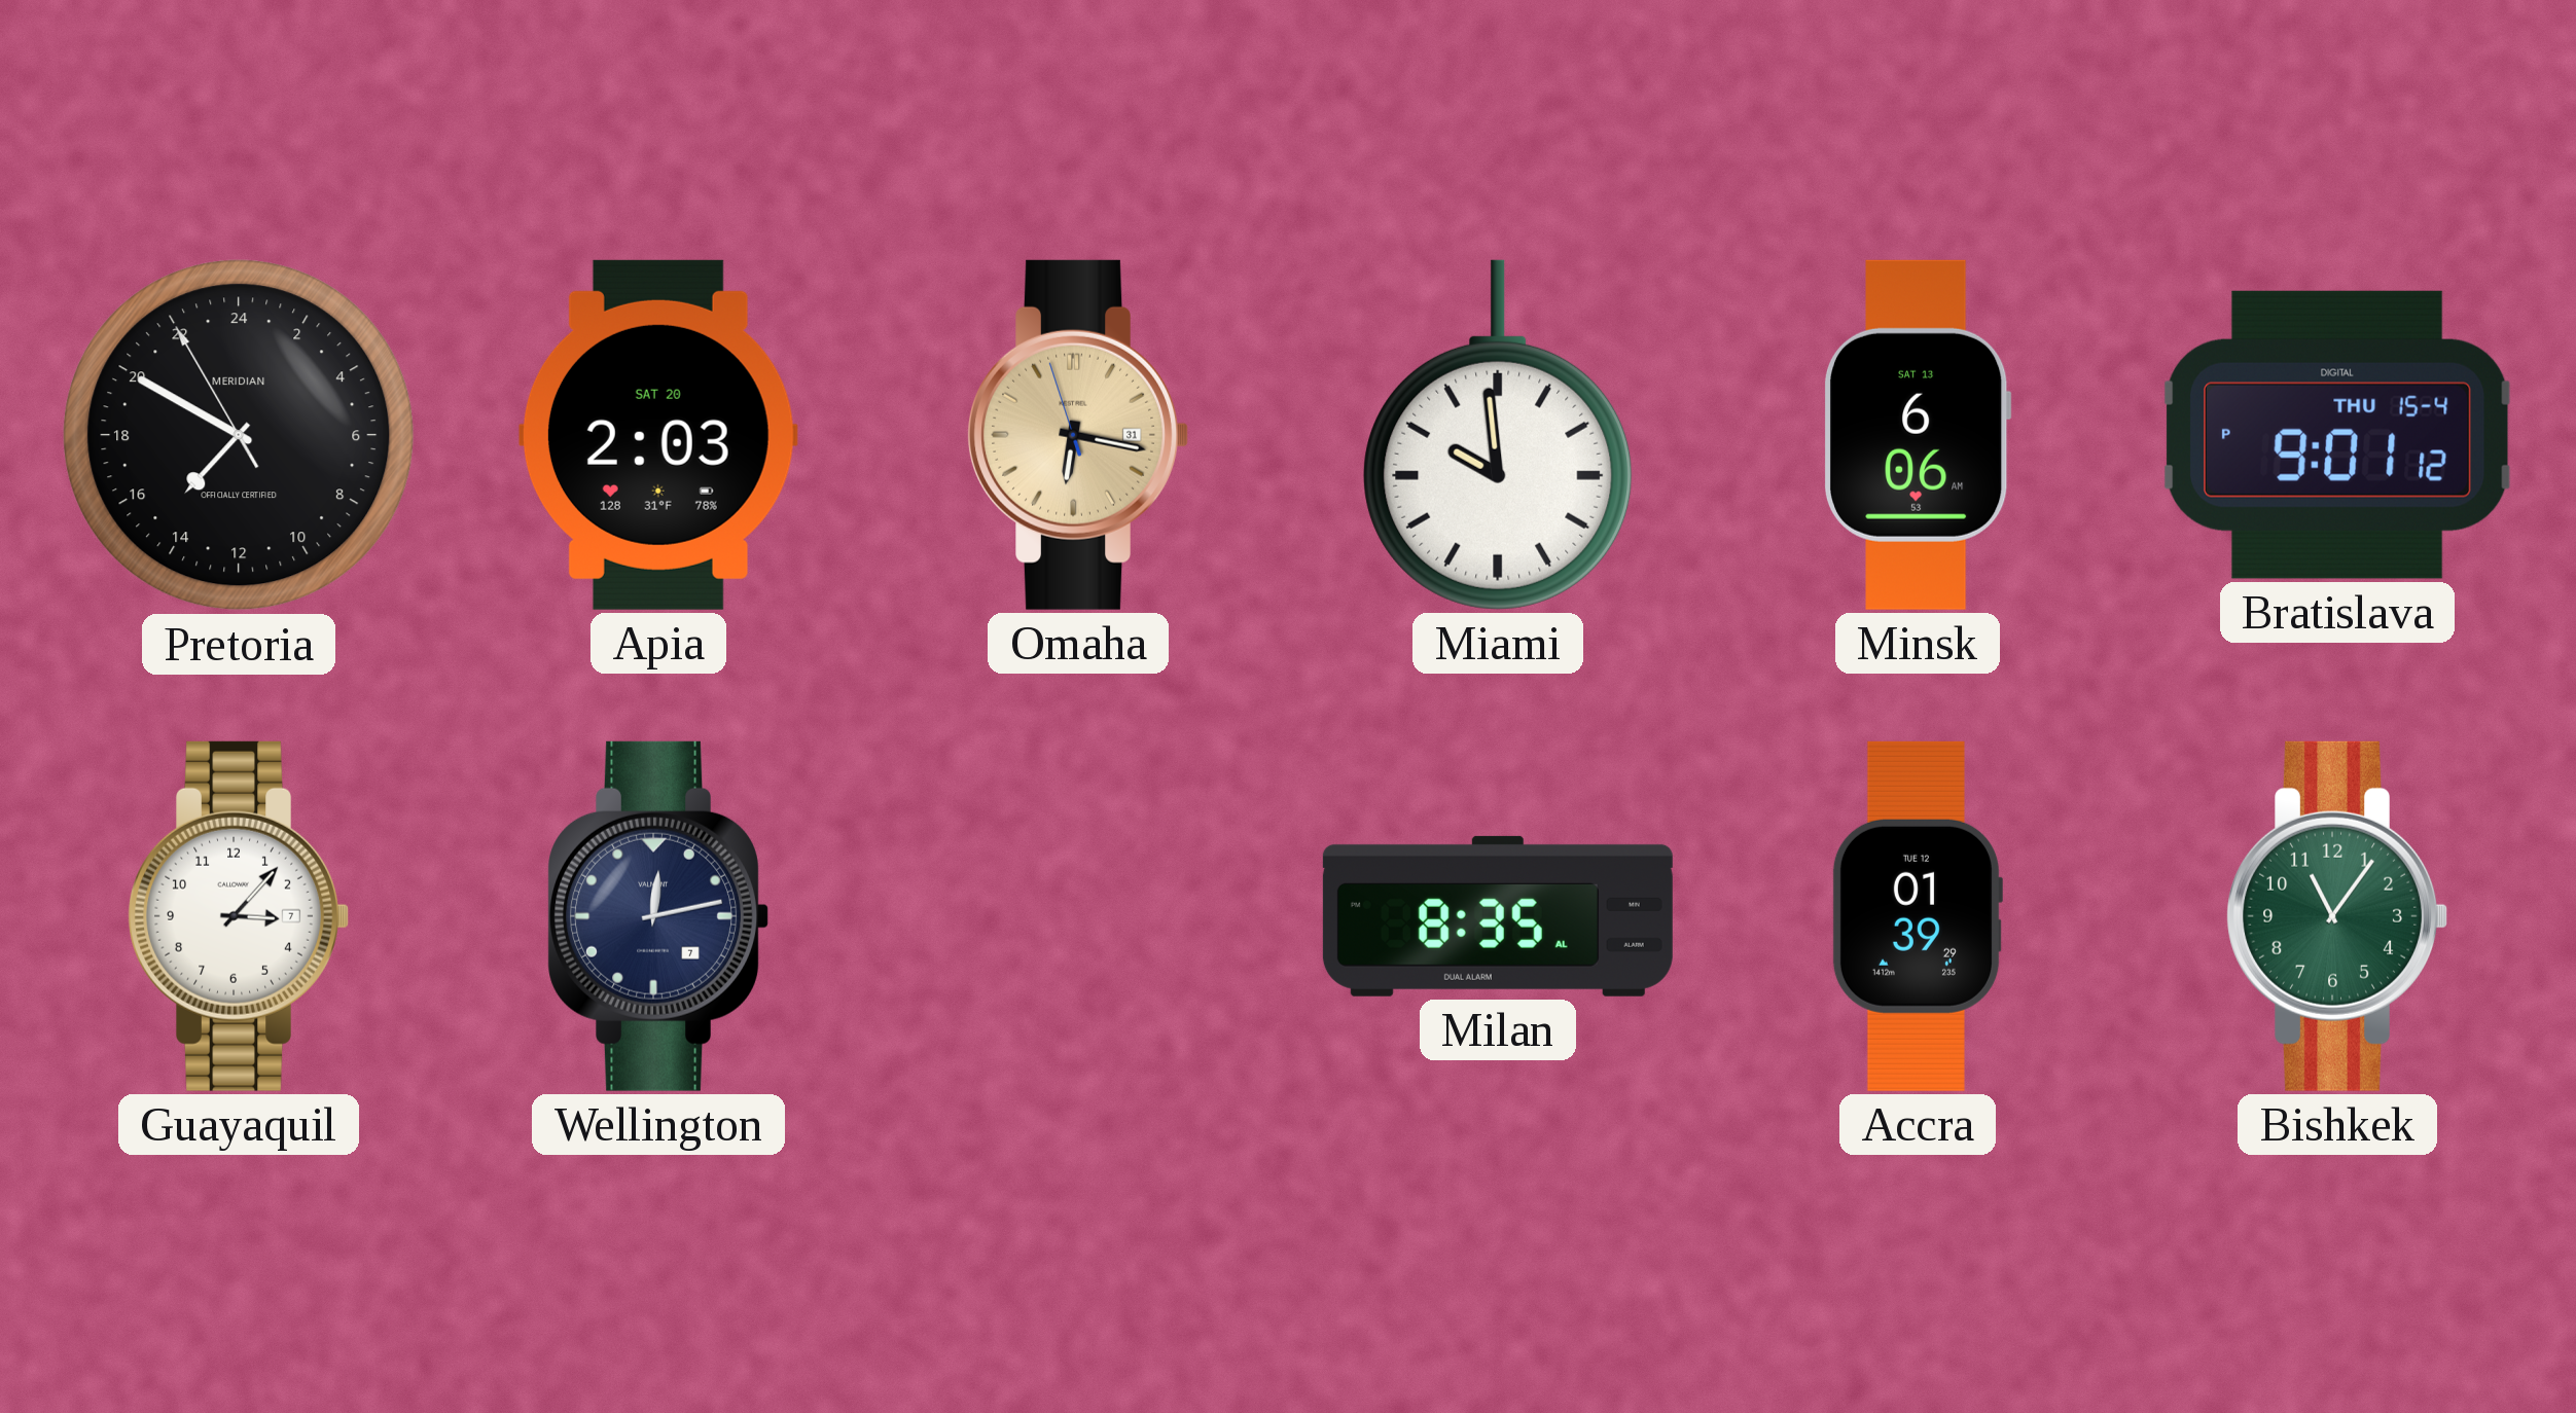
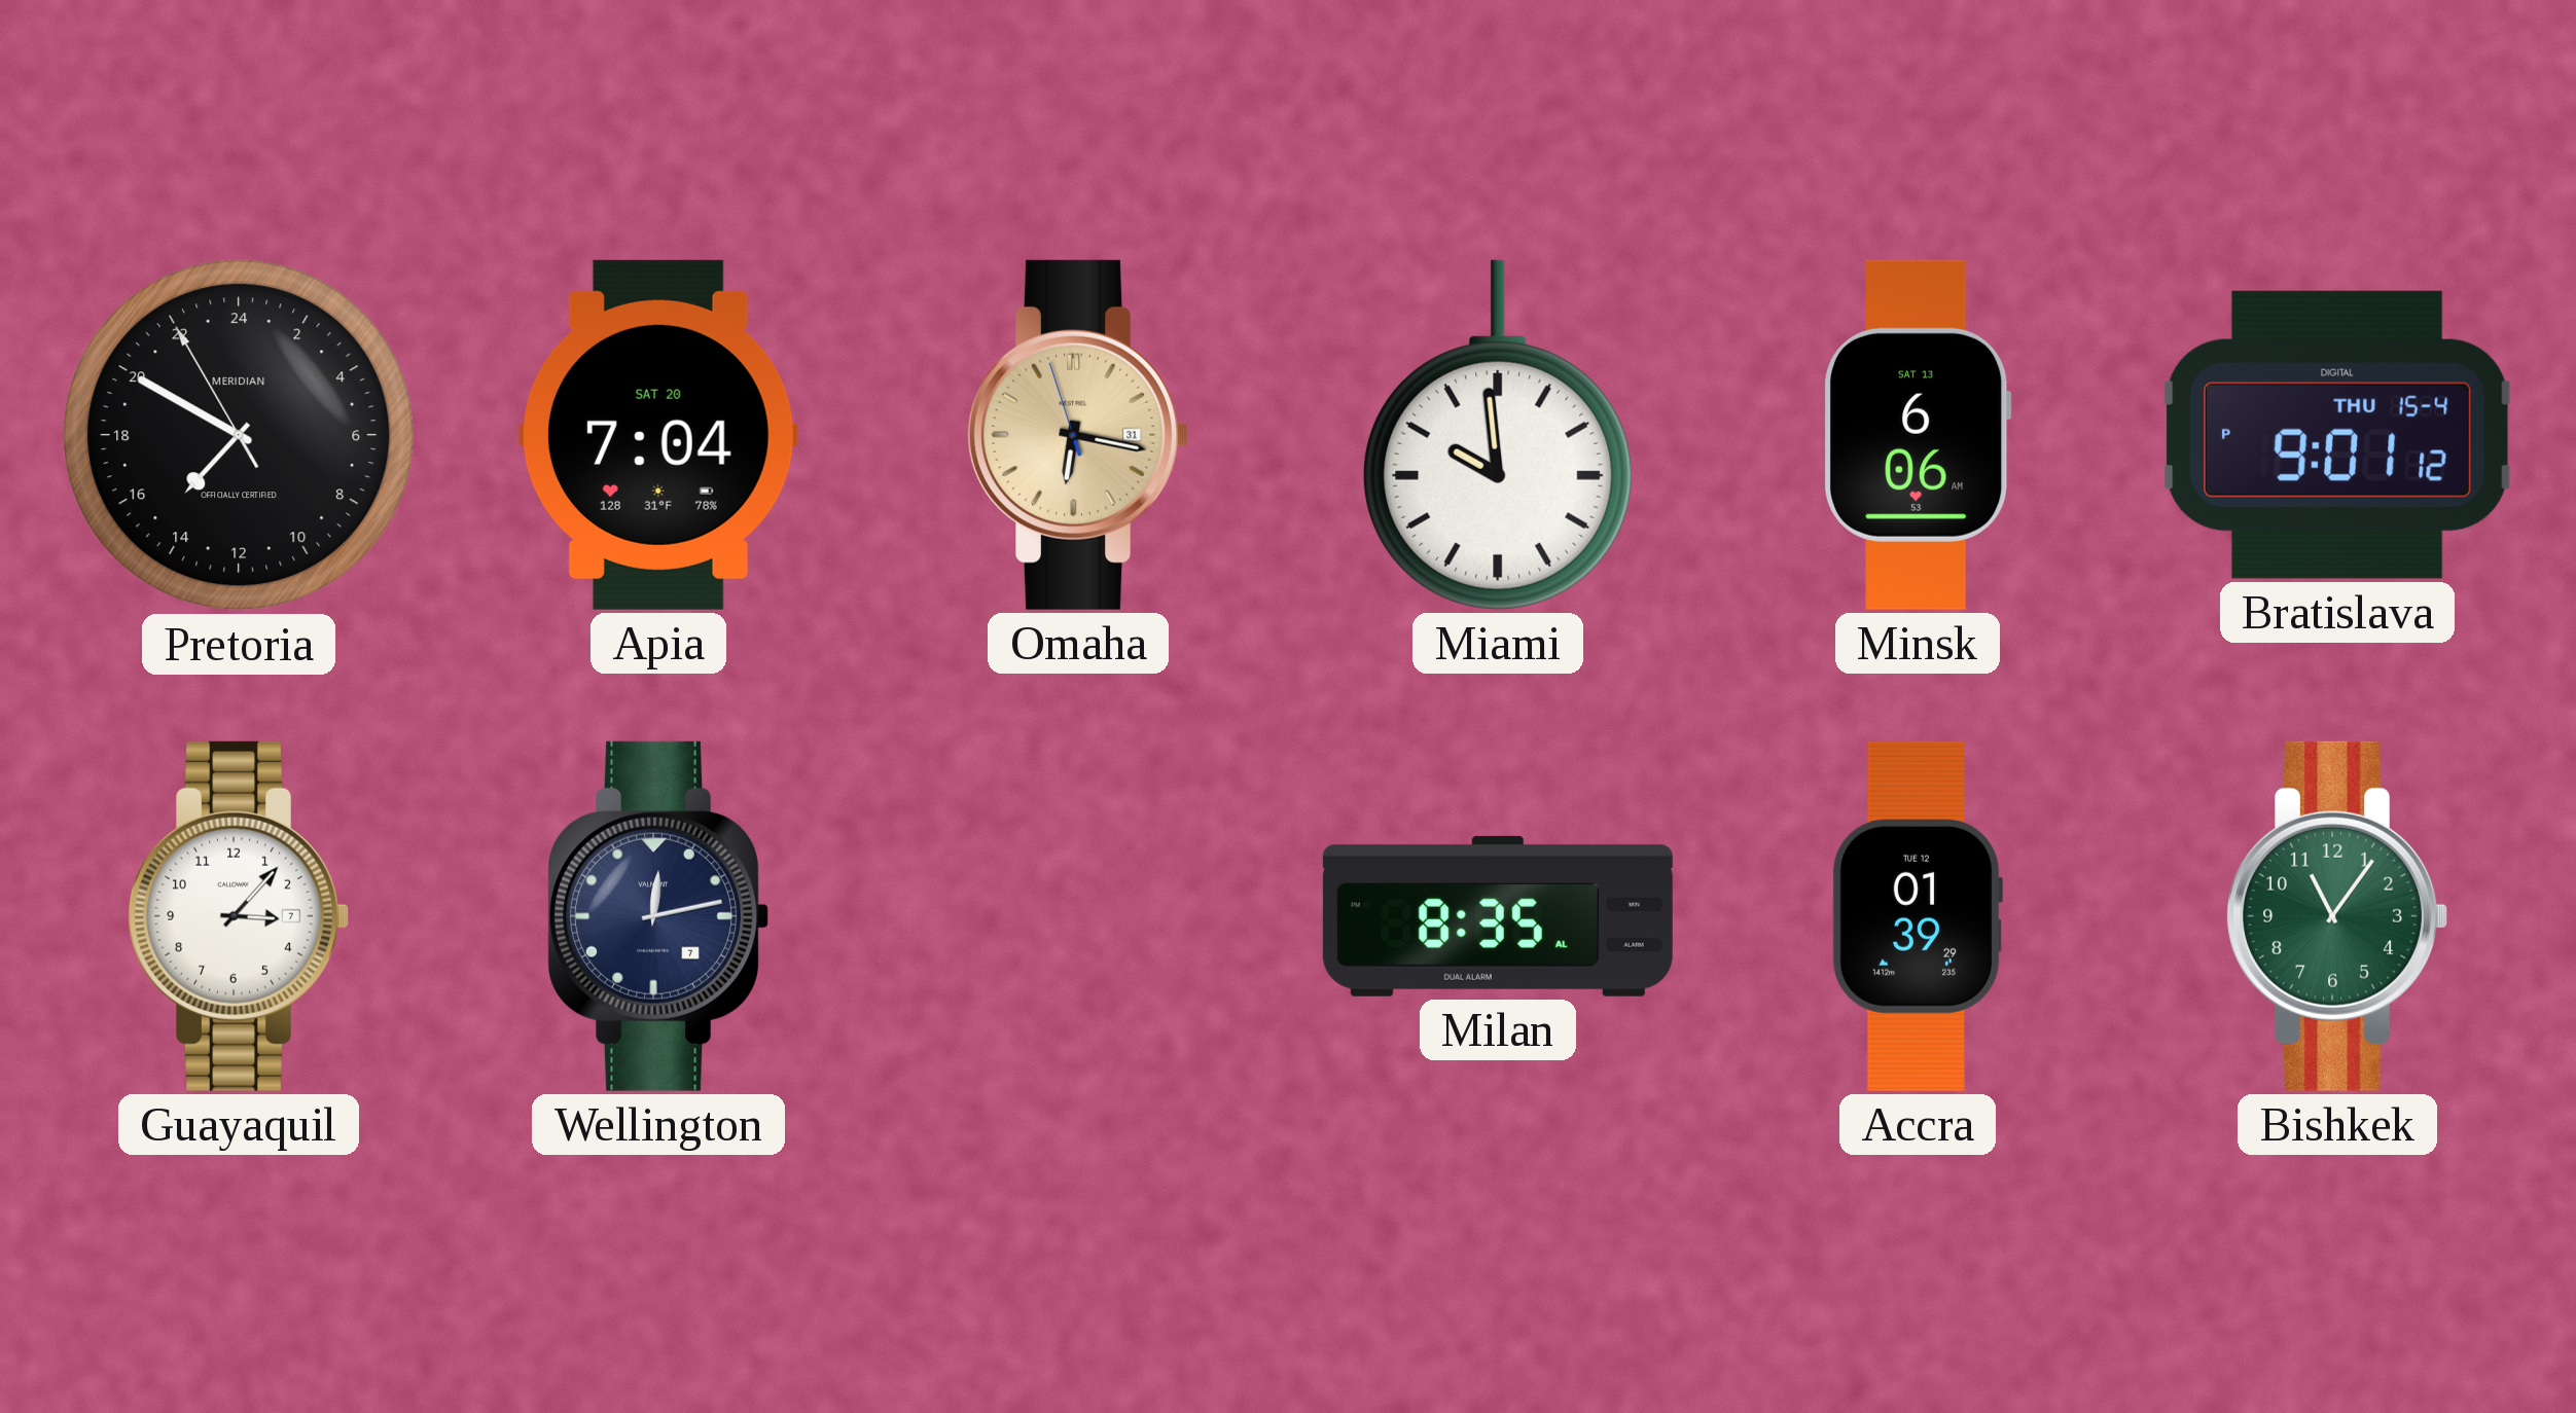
Apia: 2:03 -> 7:04 (658, 435)
